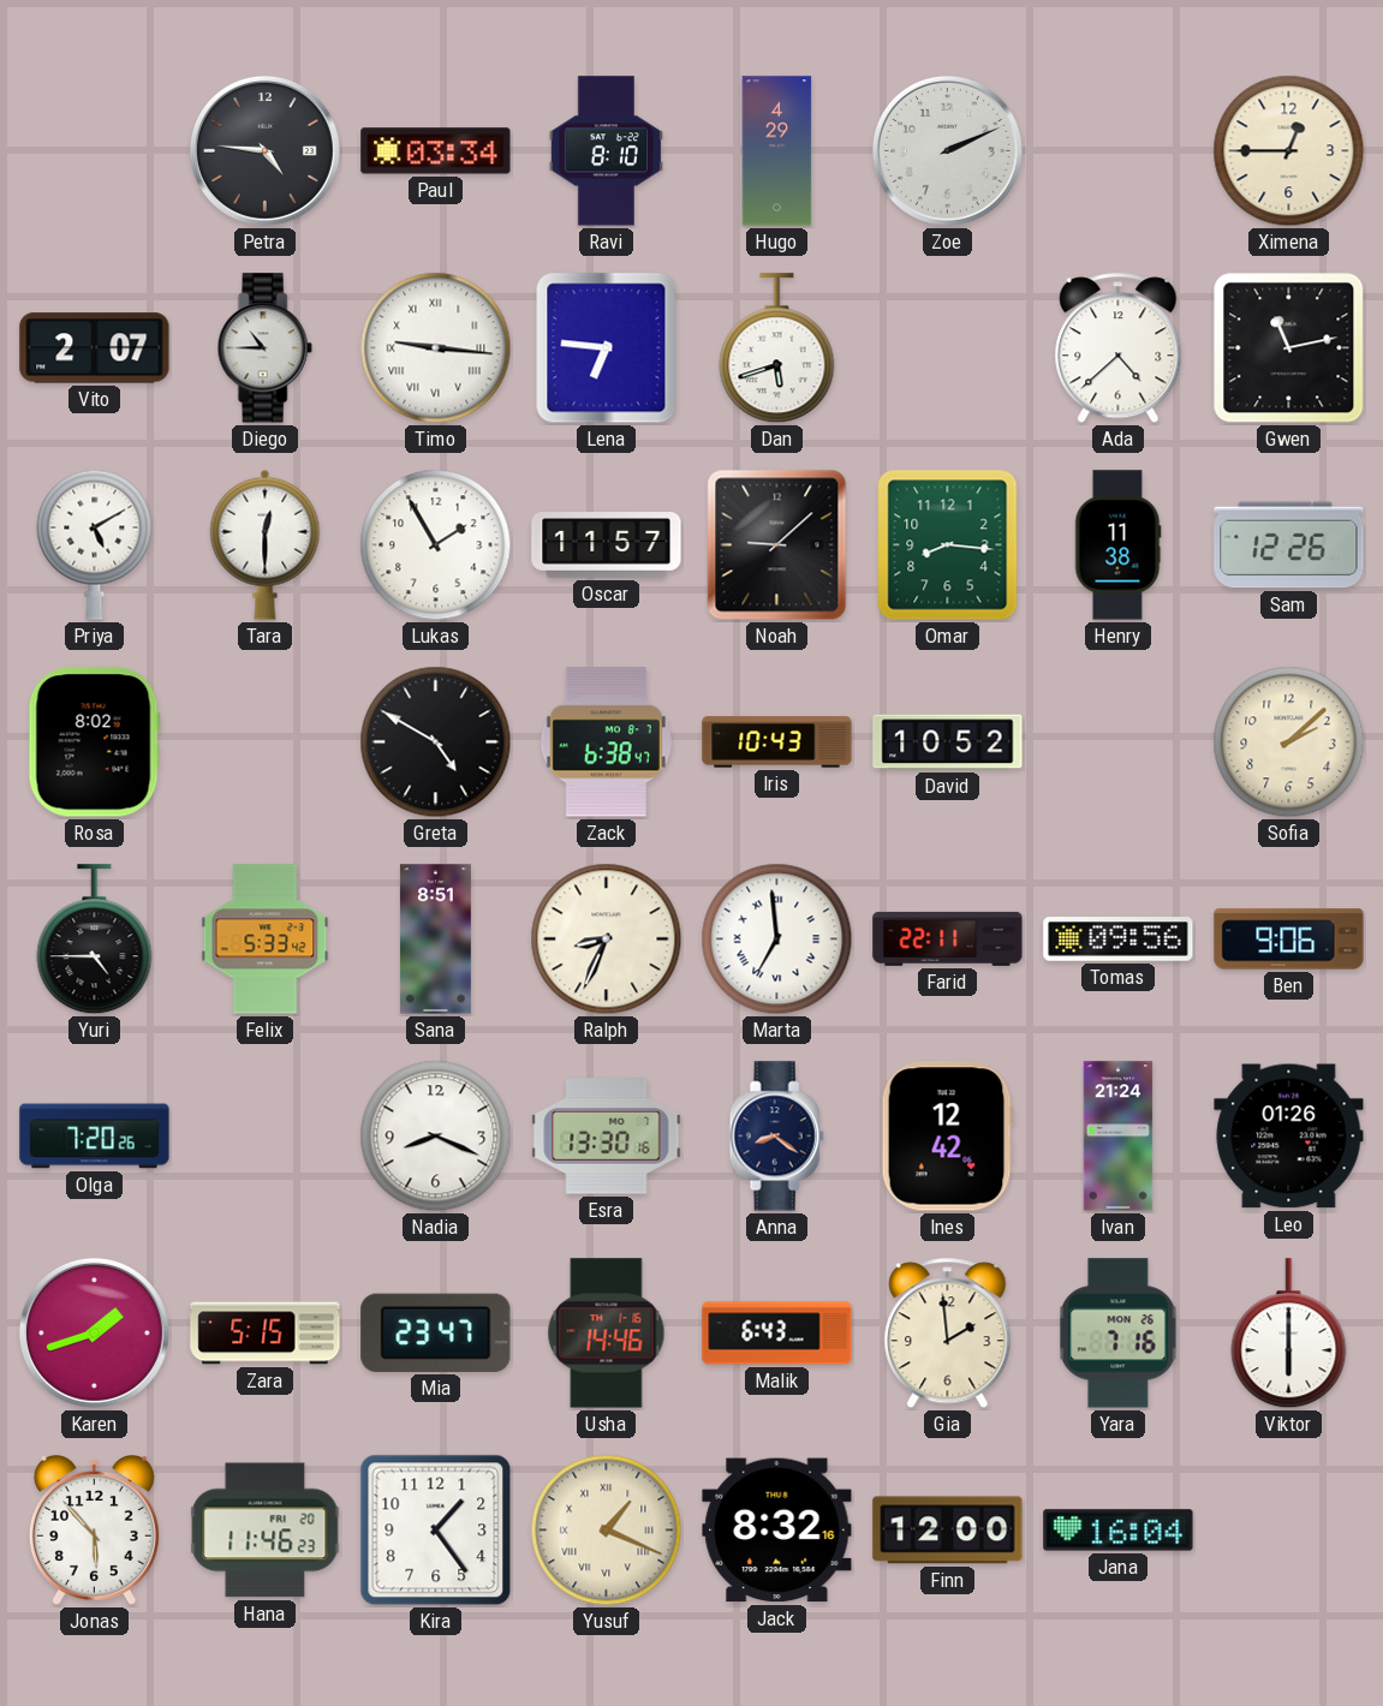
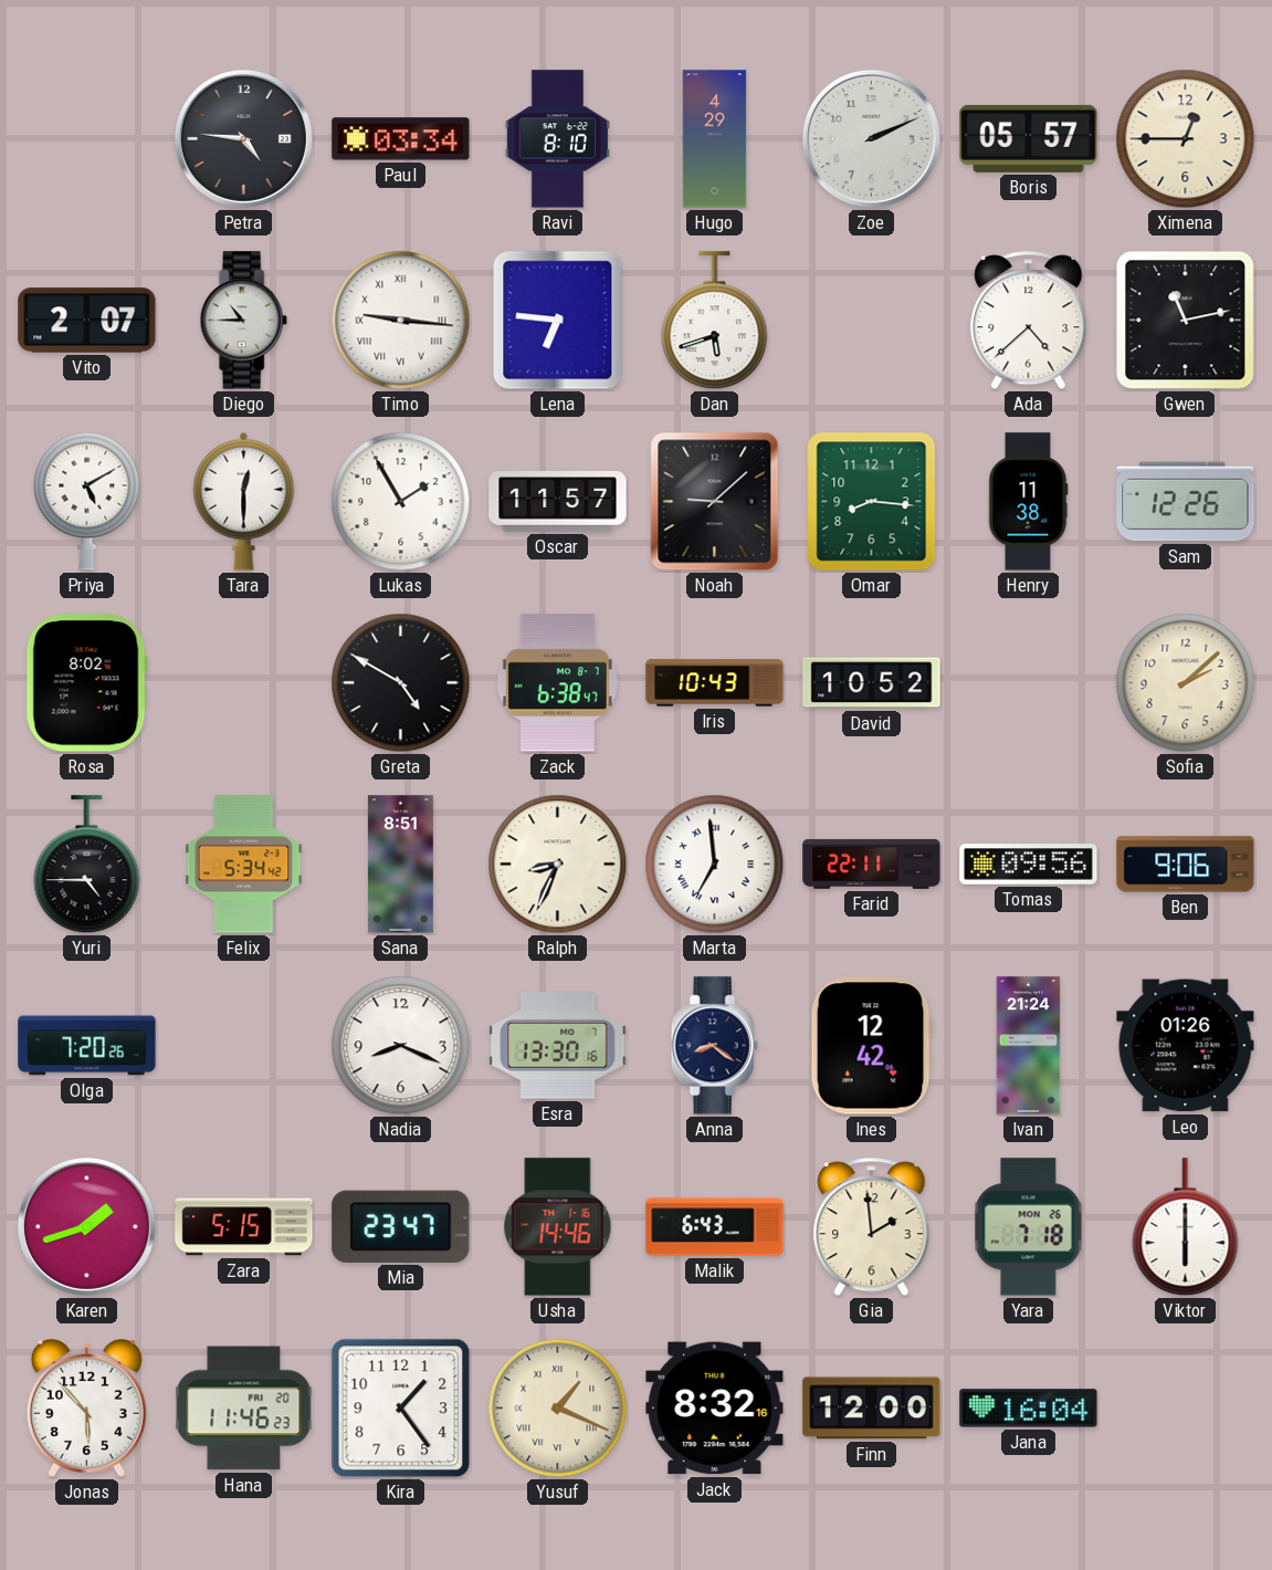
Boris: none -> 05:57 (1029, 138)
Felix: 5:33 -> 5:34 (244, 865)
Yara: 7:16 -> 7:18 (1029, 1227)
